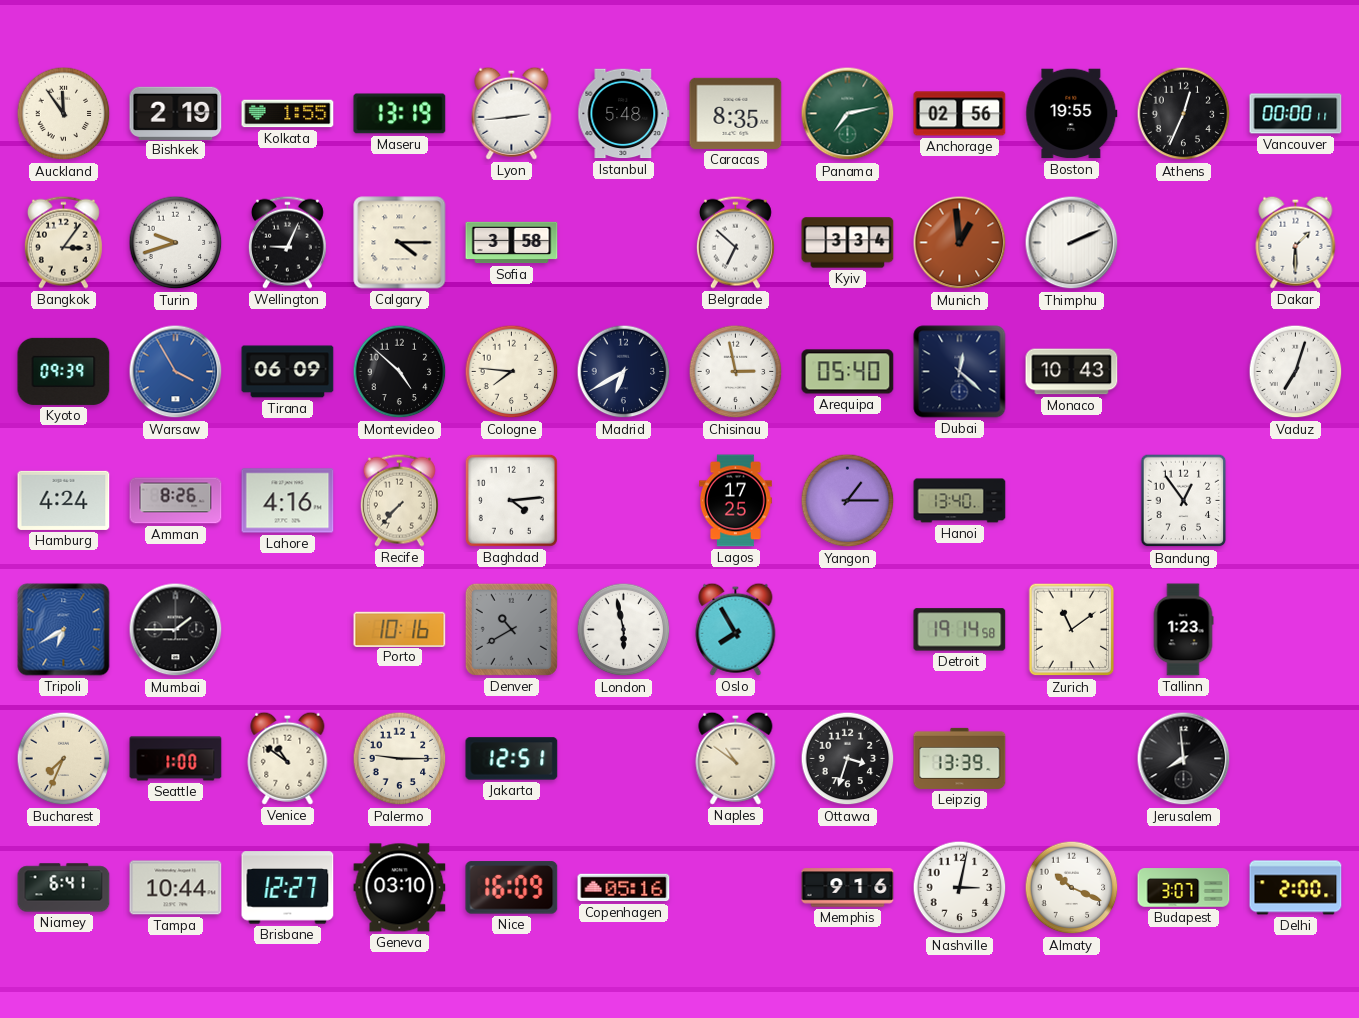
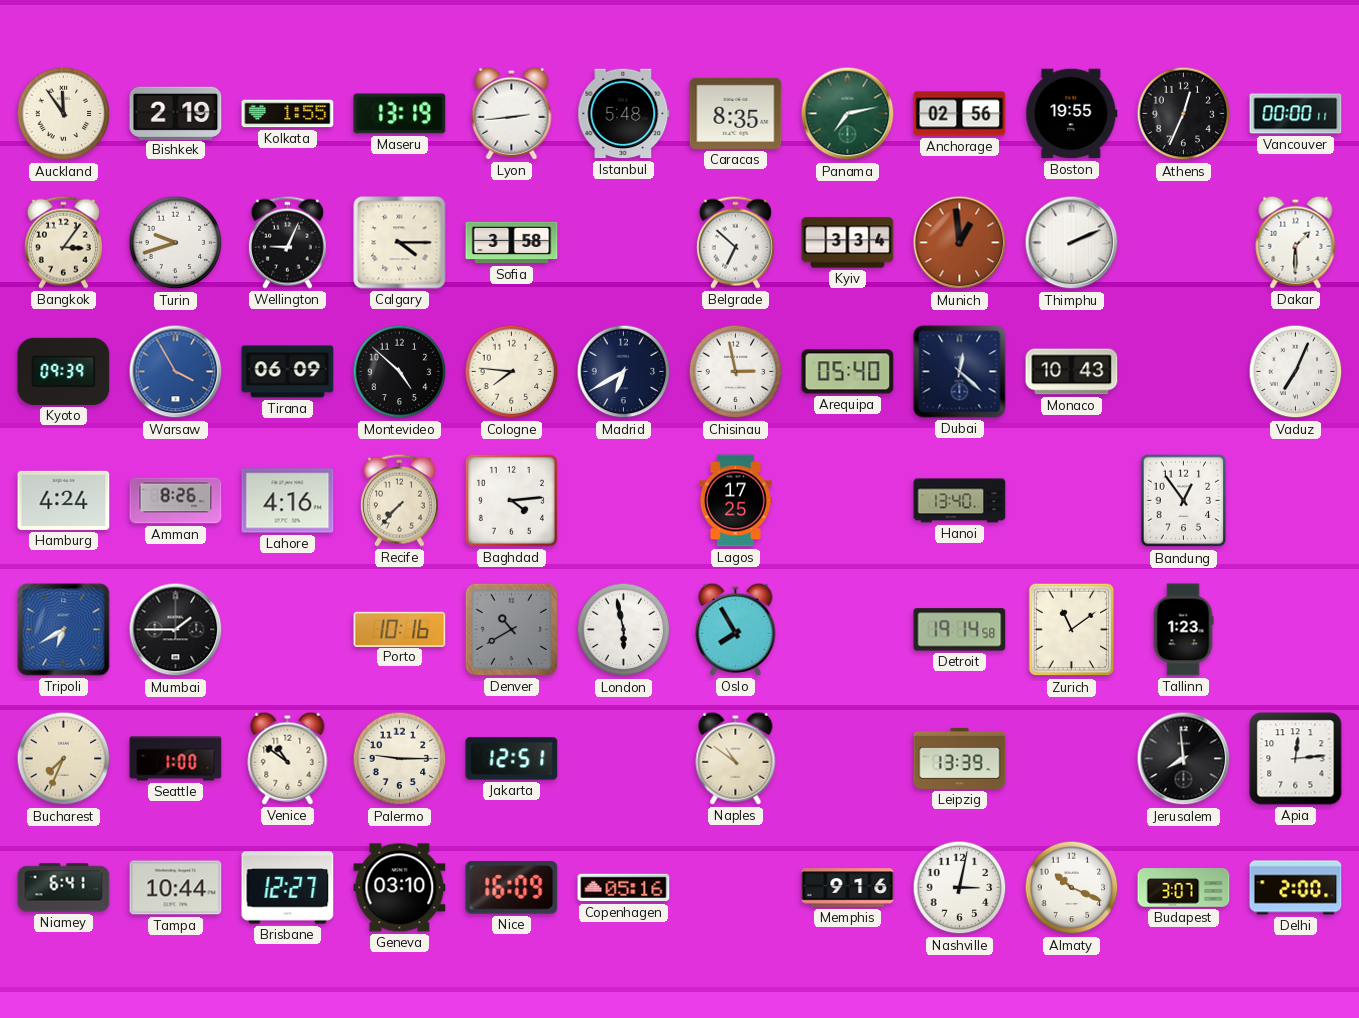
Vaduz: 7:03 -> 7:04 (1296, 372)
Yangon: 1:15 -> none (848, 501)
Ottawa: 3:33 -> none (848, 759)
Apia: none -> 12:14 (1296, 759)
